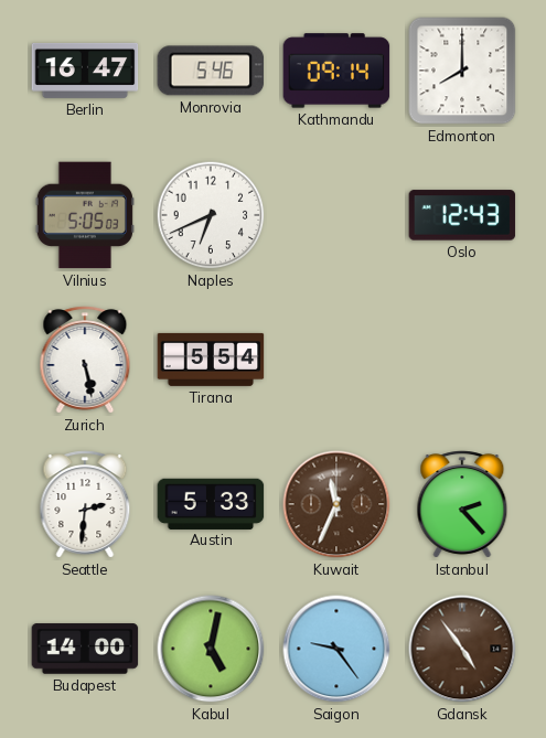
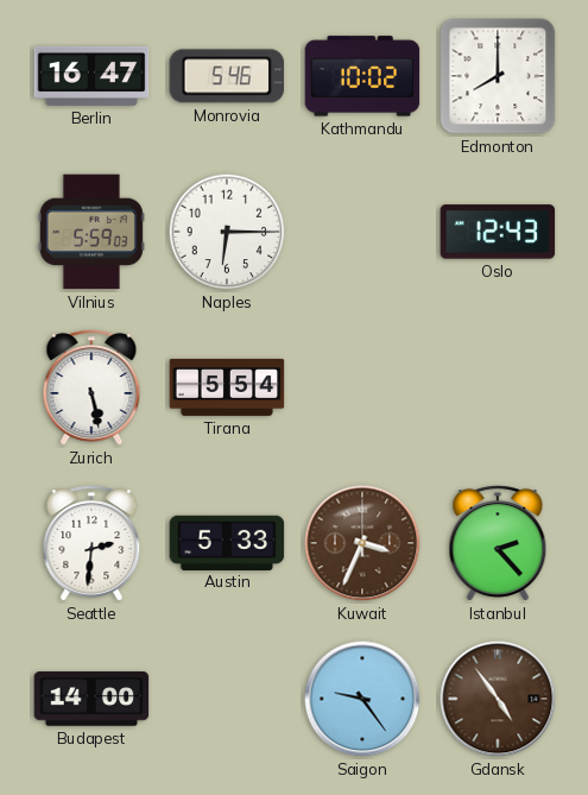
Kathmandu: 09:14 -> 10:02 (362, 76)
Vilnius: 5:05 -> 5:59 (91, 232)
Naples: 6:41 -> 6:15 (227, 232)
Kuwait: 11:34 -> 3:34 (362, 543)
Kabul: 5:02 -> none (211, 649)
